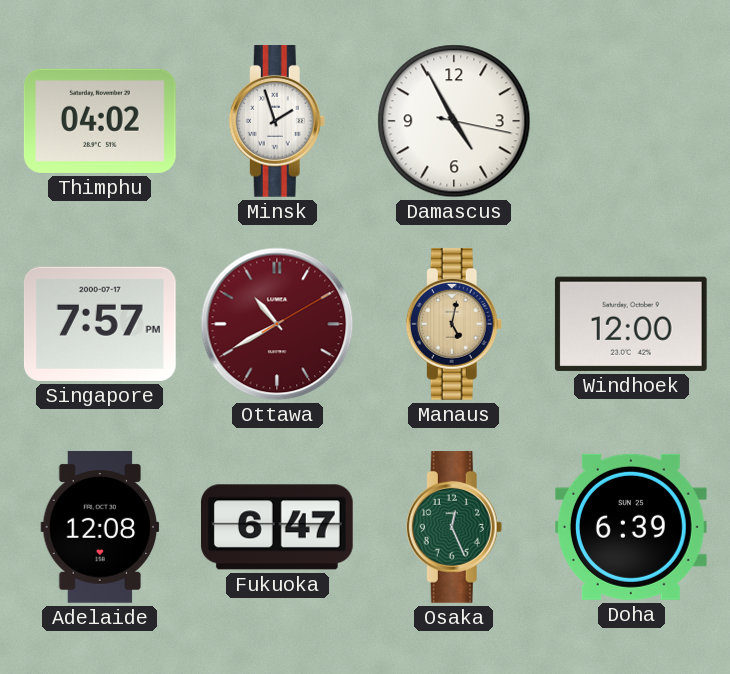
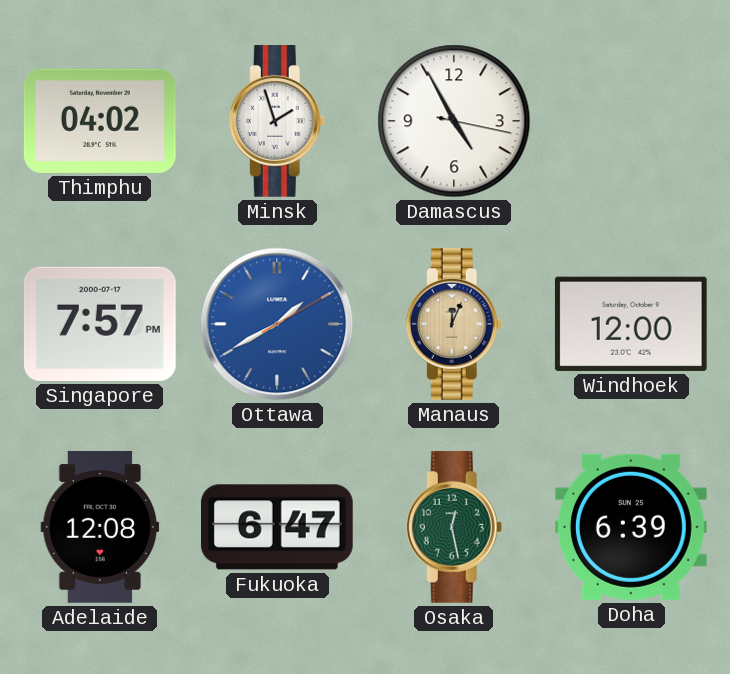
Ottawa: 10:40 -> 1:40 (277, 324)
Ottawa dial: burgundy -> blue (277, 324)
Manaus: 5:02 -> 12:04 (454, 325)
Osaka: 12:26 -> 12:28 (454, 528)
